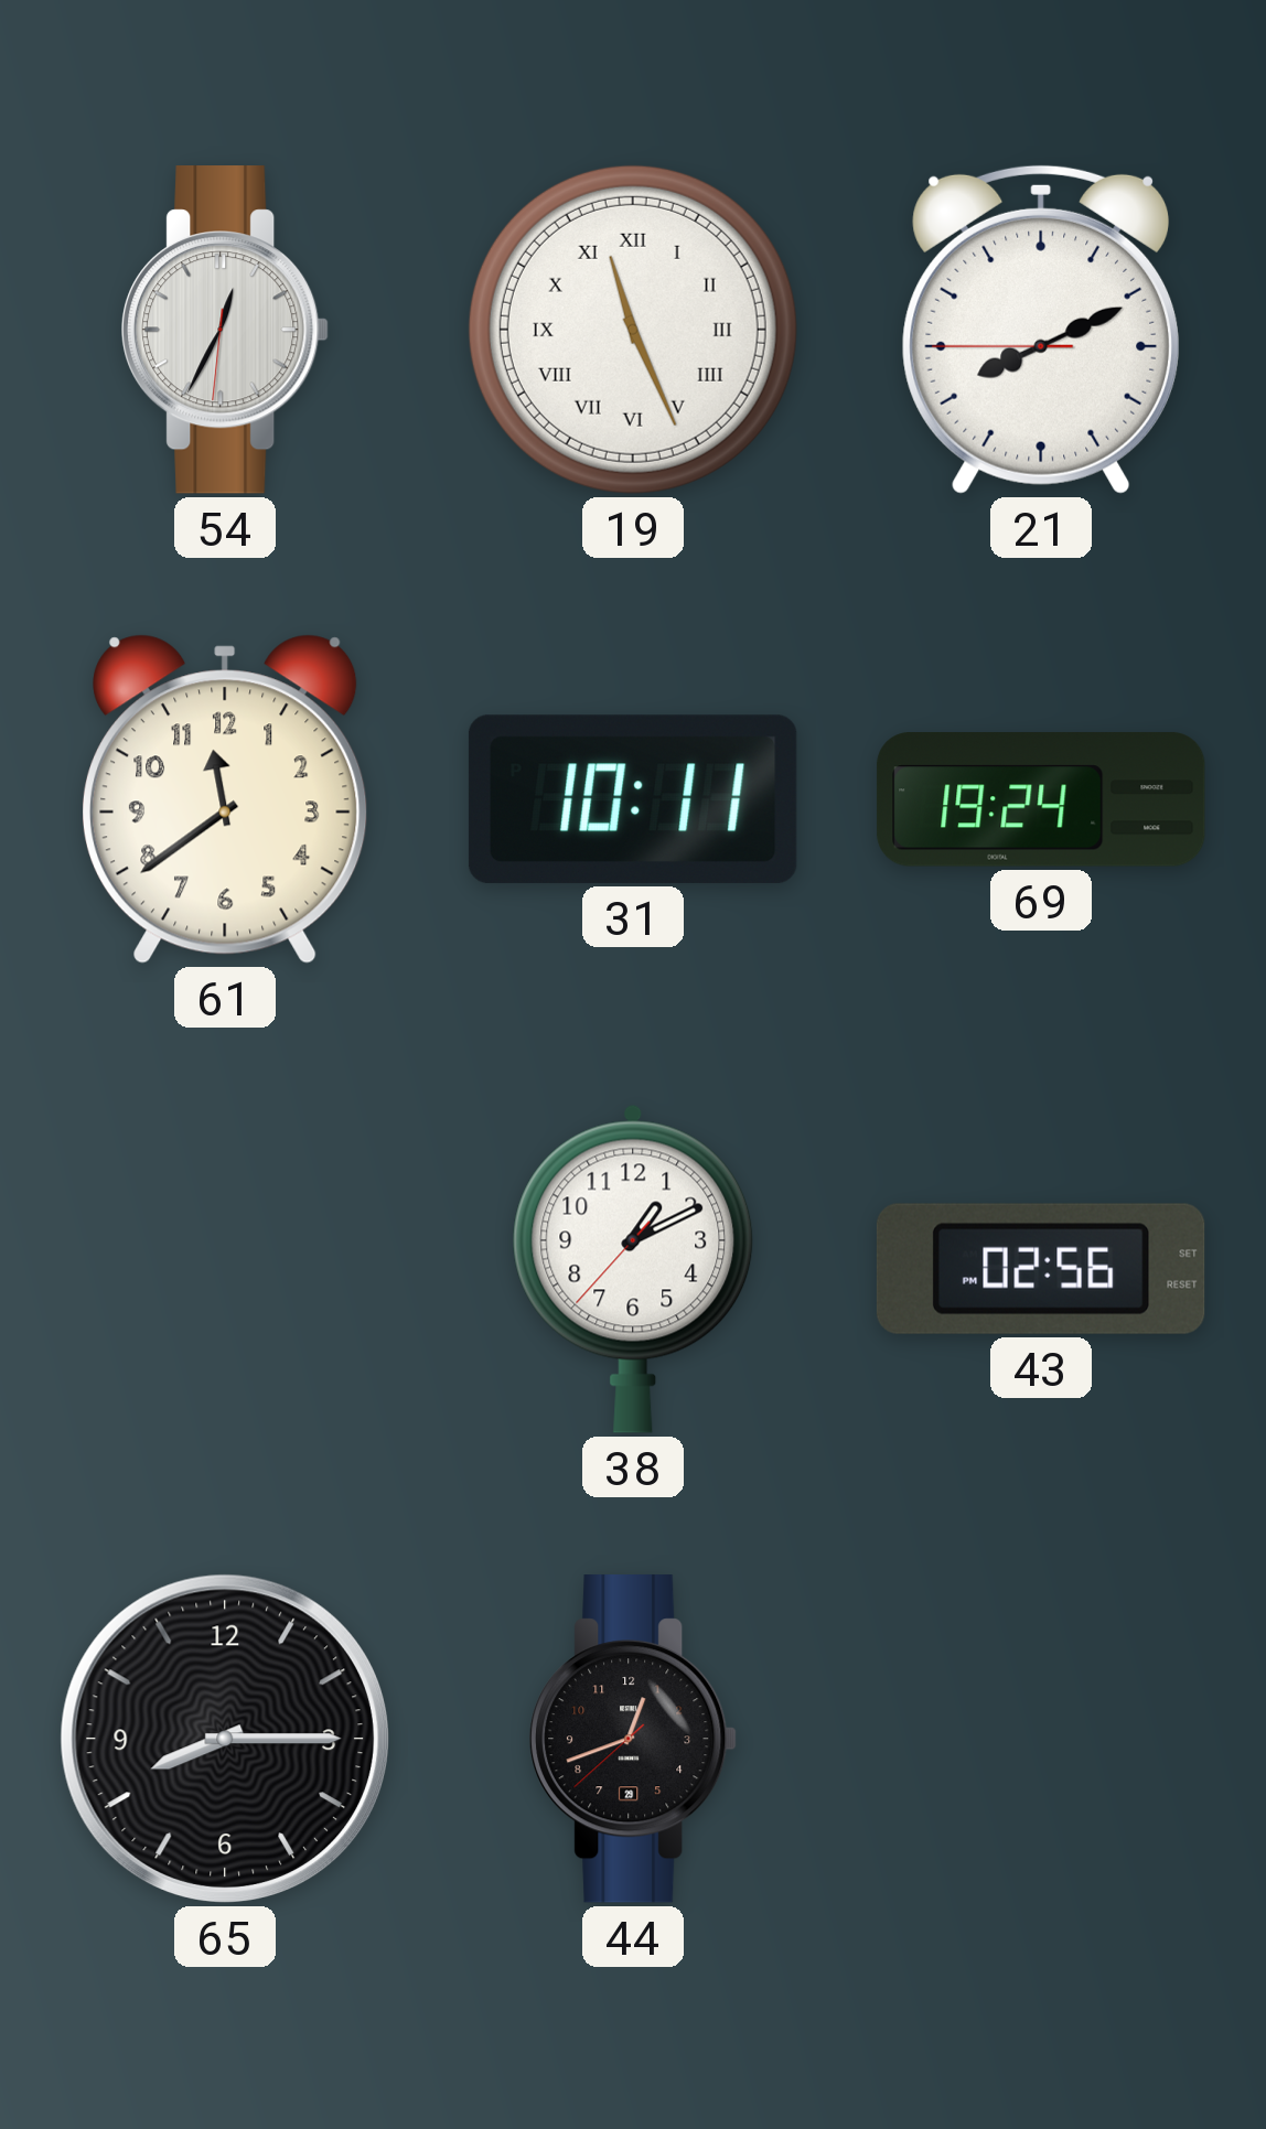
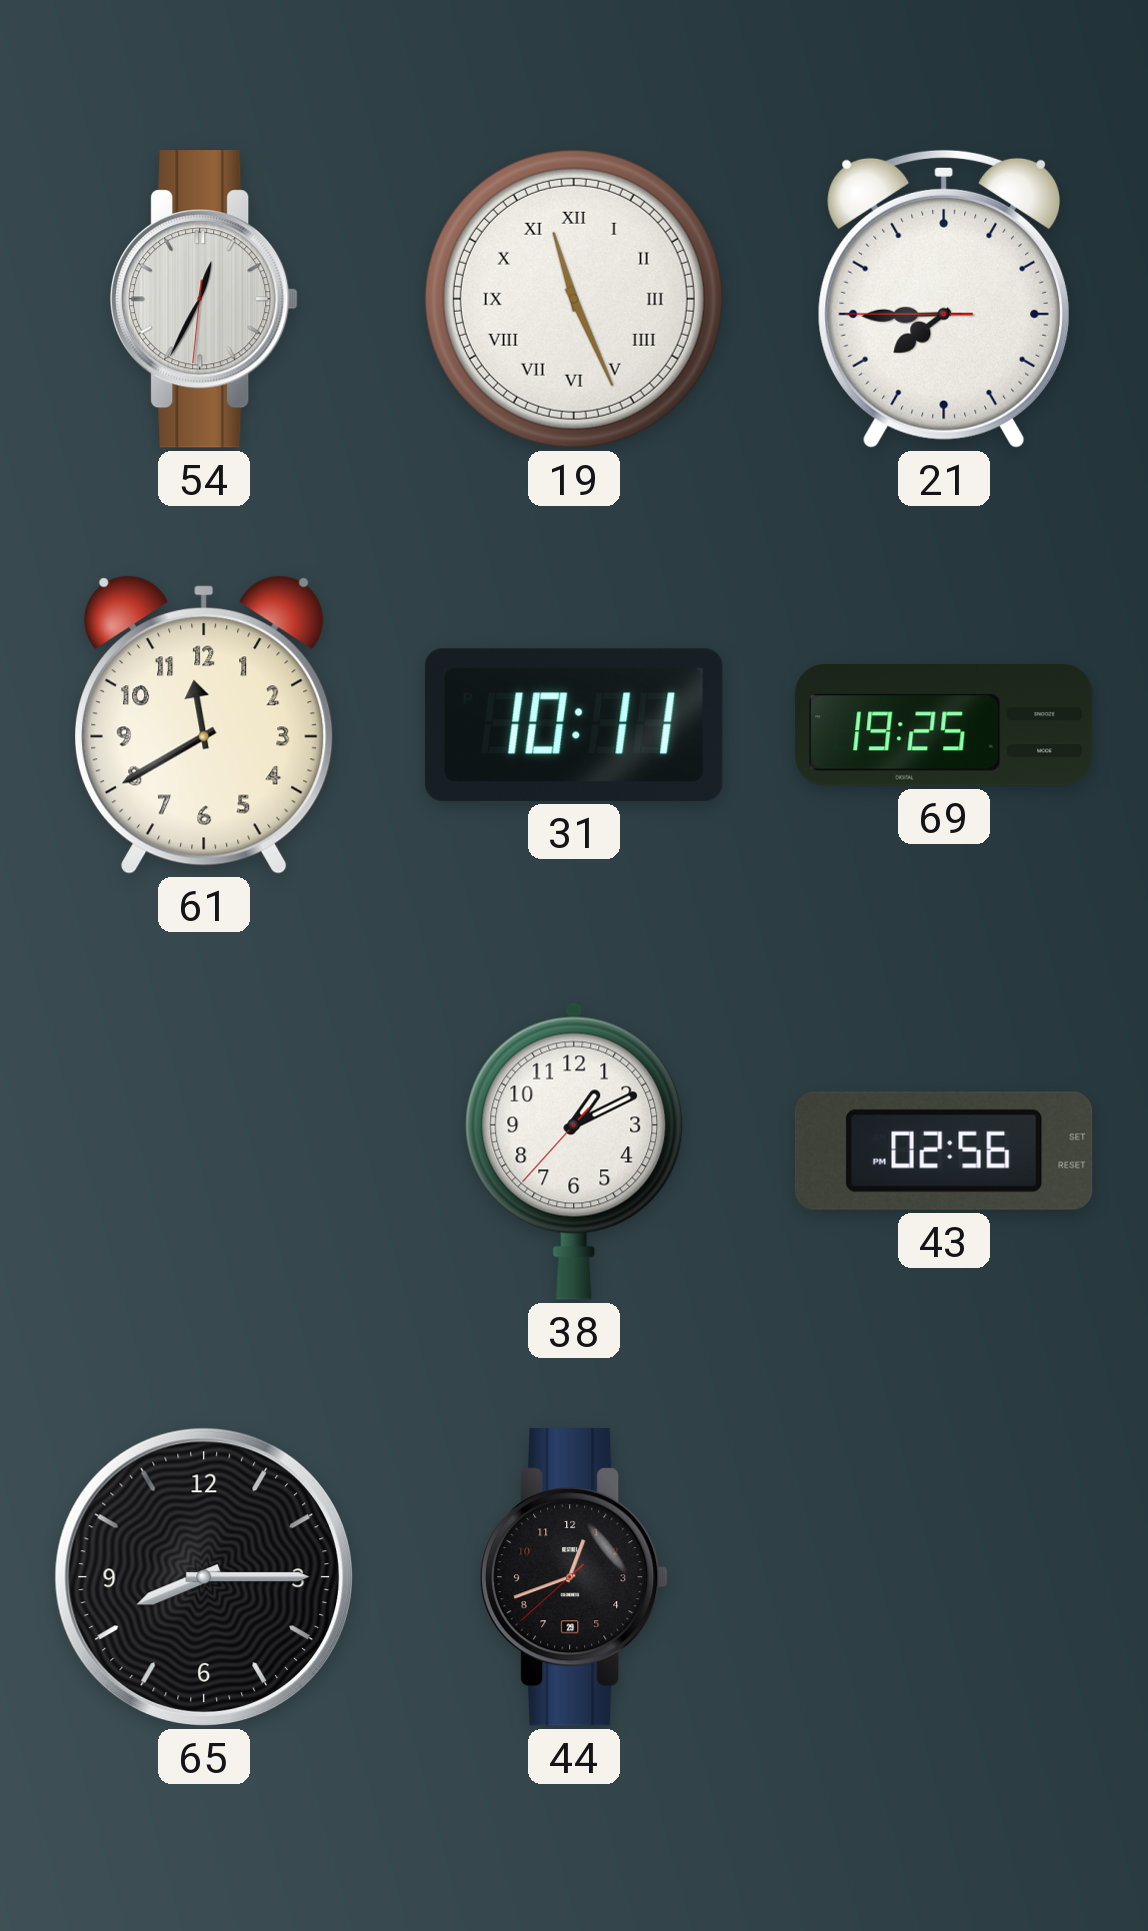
21: 8:10 -> 7:44 (944, 299)
61: 11:39 -> 11:40 (205, 725)
69: 19:24 -> 19:25 (944, 726)
